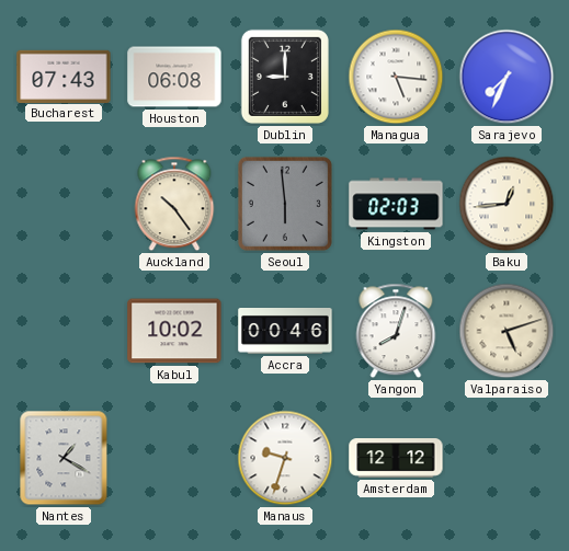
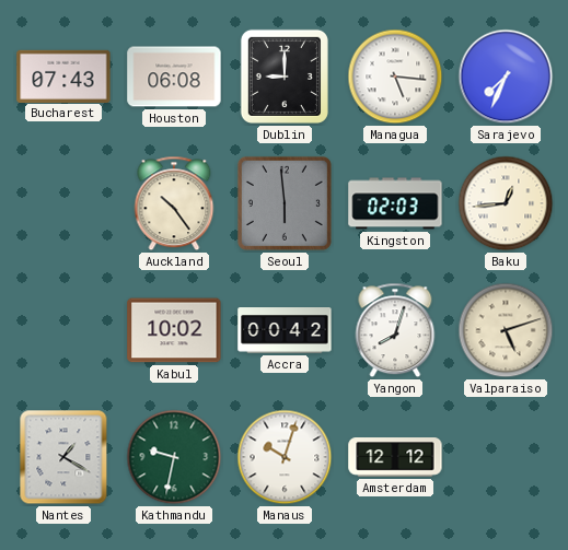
Accra: 00:46 -> 00:42 (285, 331)
Kathmandu: none -> 9:32 (174, 457)
Manaus: 9:33 -> 10:03 (285, 457)
